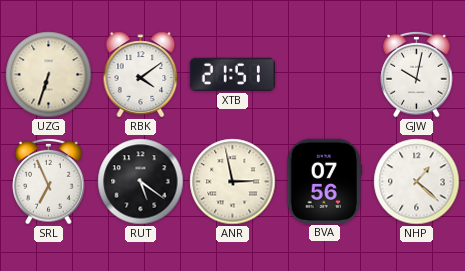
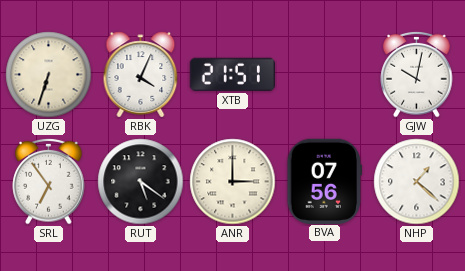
RBK: 4:09 -> 4:04 (141, 75)
SRL: 6:56 -> 6:54 (49, 181)
ANR: 2:58 -> 3:00 (233, 182)
